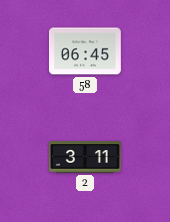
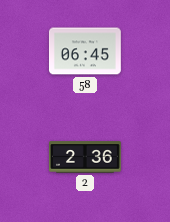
2: 3:11 -> 2:36 (86, 157)
